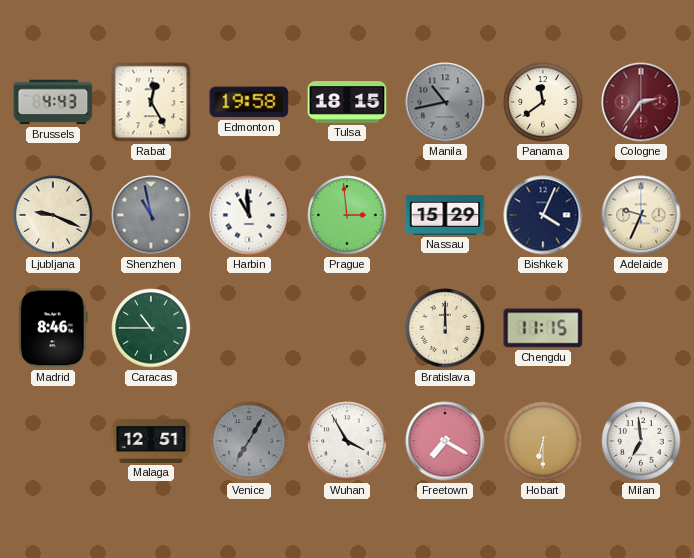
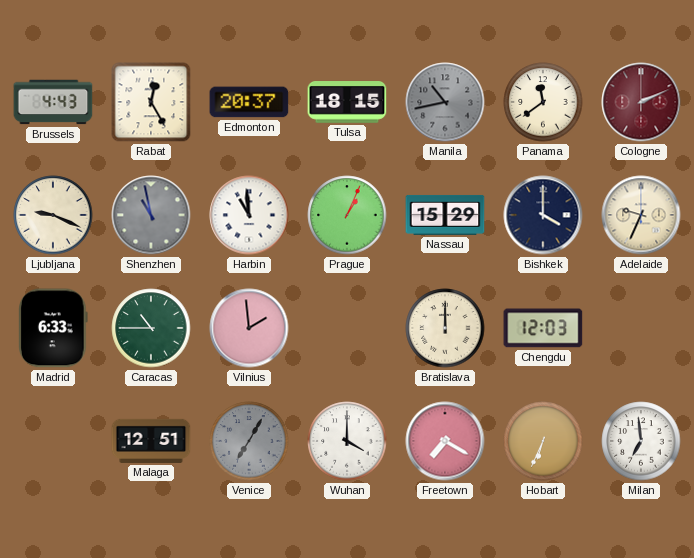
Edmonton: 19:58 -> 20:37 (249, 102)
Cologne: 2:36 -> 2:11 (641, 102)
Prague: 2:59 -> 1:04 (347, 215)
Bishkek: 4:04 -> 4:00 (543, 215)
Madrid: 8:46 -> 6:33 (54, 328)
Vilnius: none -> 1:59 (249, 328)
Chengdu: 11:15 -> 12:03 (543, 328)
Wuhan: 3:55 -> 4:00 (347, 441)
Hobart: 6:30 -> 6:34 (543, 441)
